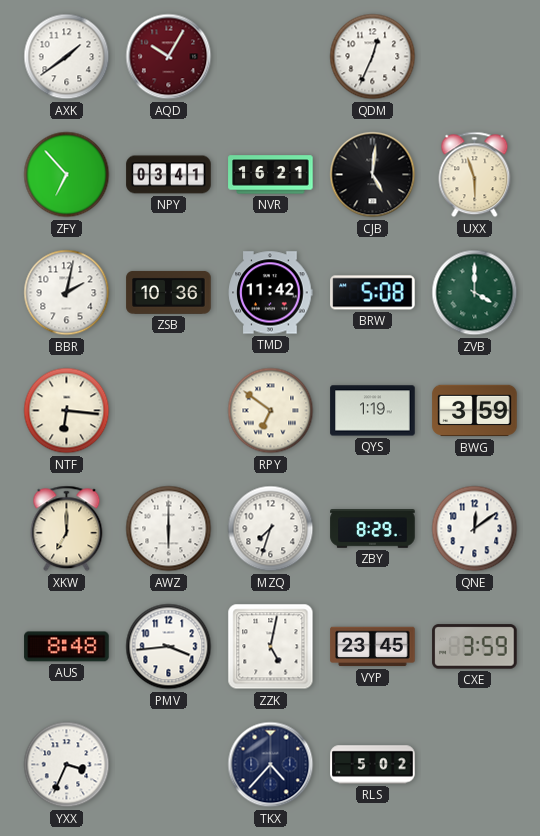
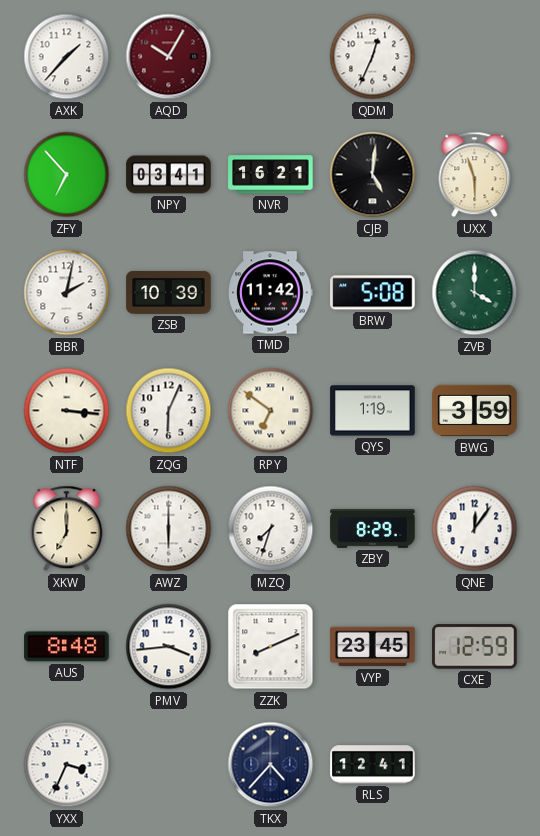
AXK: 1:39 -> 1:37 (67, 57)
ZSB: 10:36 -> 10:39 (169, 292)
NTF: 6:16 -> 3:16 (67, 411)
ZQG: none -> 6:04 (169, 411)
QNE: 12:09 -> 12:06 (475, 529)
ZZK: 5:02 -> 8:11 (271, 647)
CXE: 3:59 -> 12:59 (475, 647)
RLS: 5:02 -> 12:41 (373, 765)
